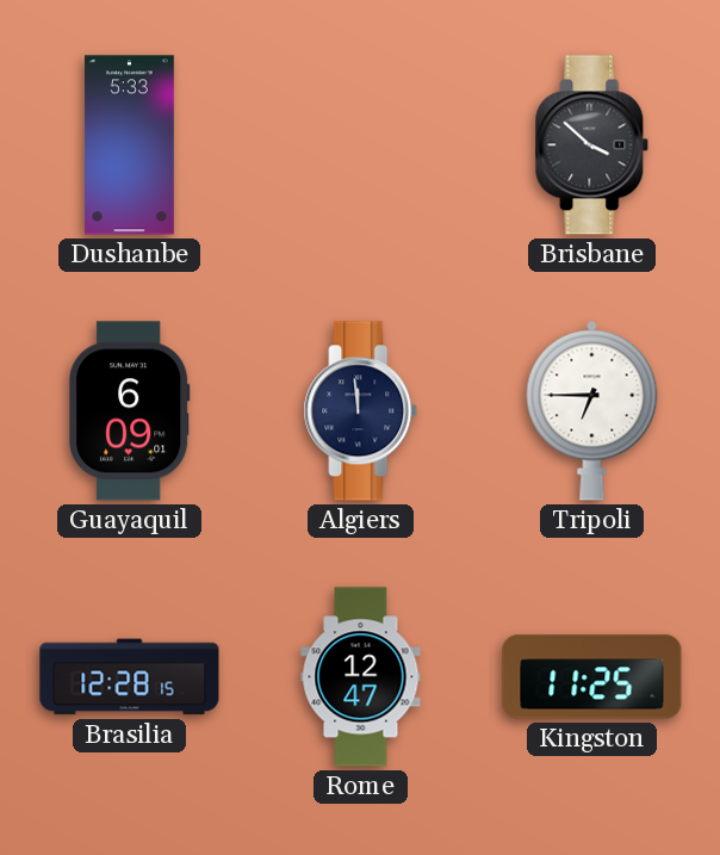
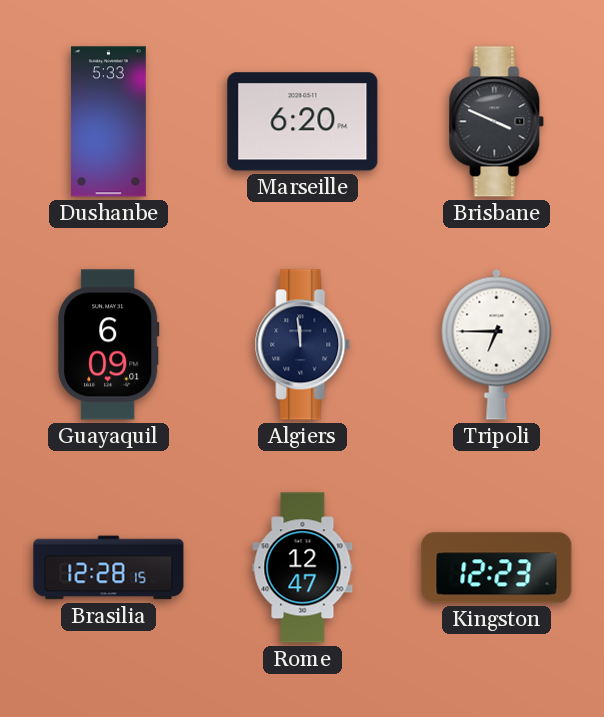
Marseille: none -> 6:20 (303, 122)
Brisbane: 3:52 -> 3:49 (497, 122)
Kingston: 11:25 -> 12:23 (497, 568)
